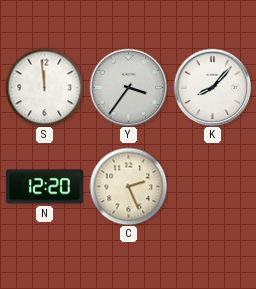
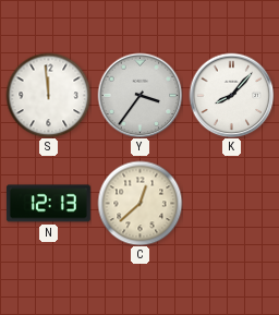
N: 12:20 -> 12:13 (48, 204)
C: 2:26 -> 12:38 (139, 203)
